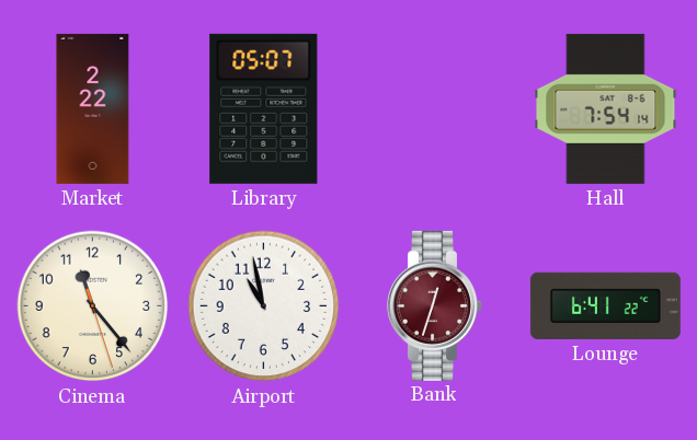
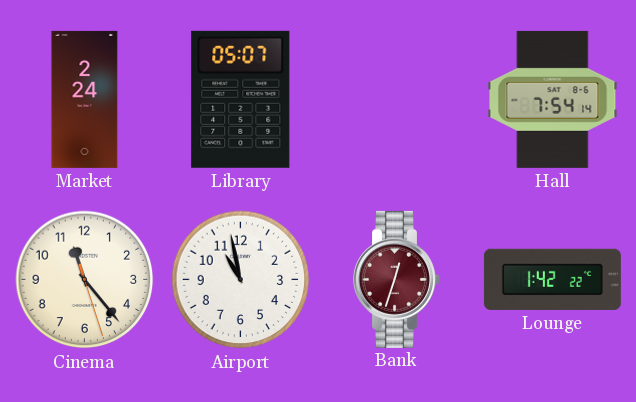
Market: 2:22 -> 2:24 (85, 99)
Lounge: 6:41 -> 1:42 (552, 279)
